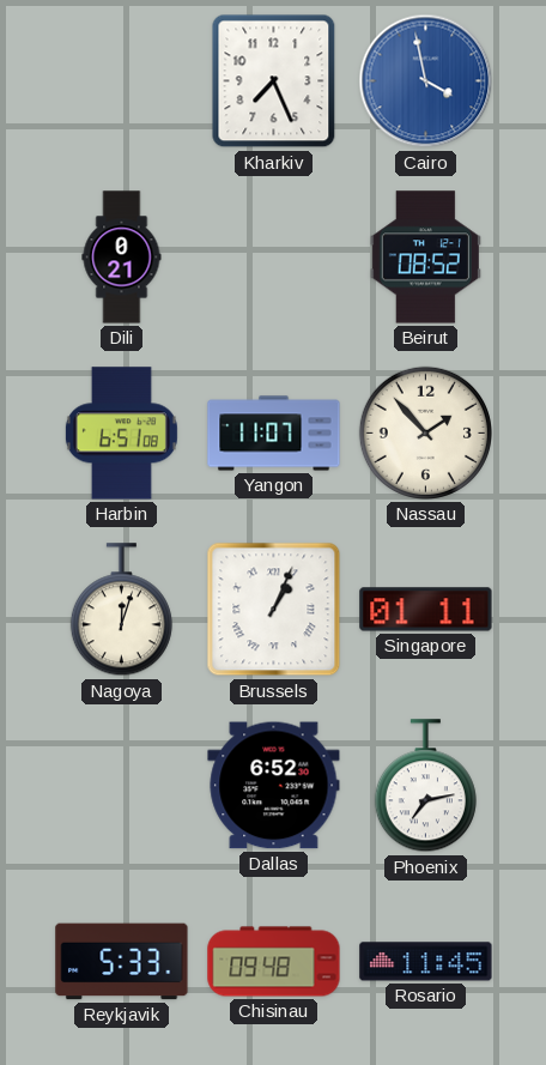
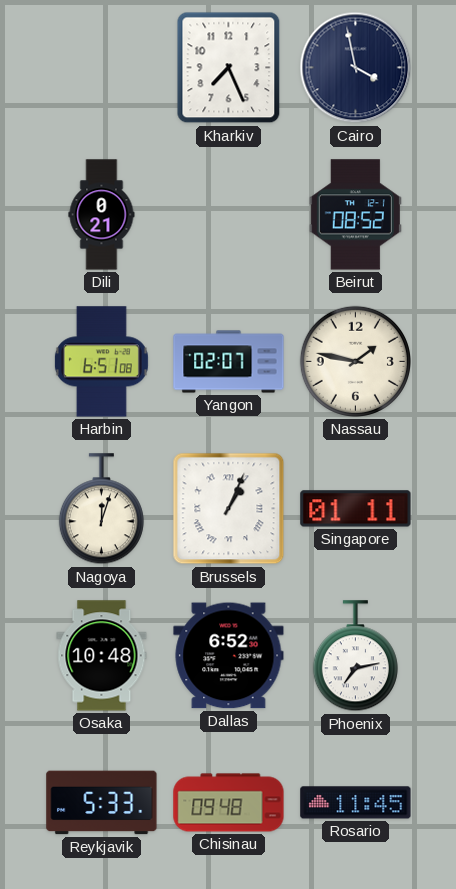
Cairo dial: blue -> navy (356, 68)
Yangon: 11:07 -> 02:07 (229, 362)
Nassau: 1:53 -> 1:47 (355, 361)
Osaka: none -> 10:48 (102, 656)
